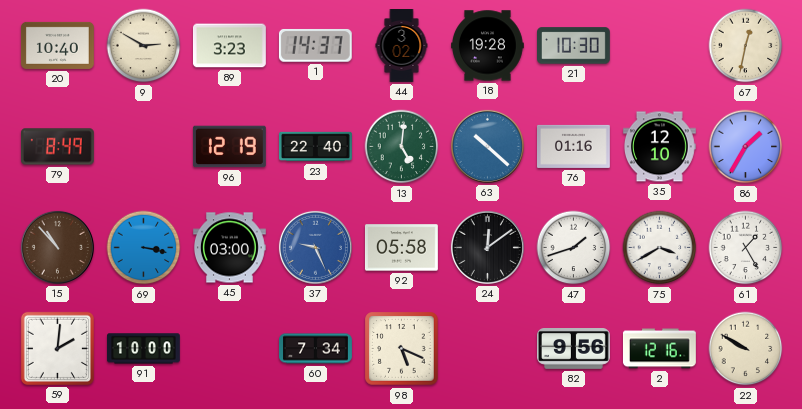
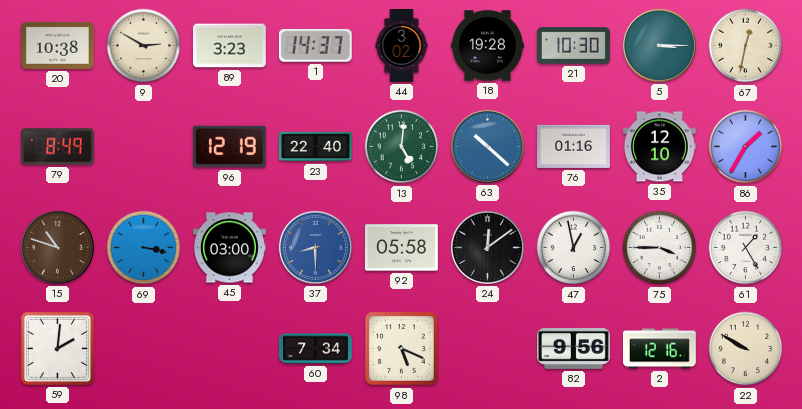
20: 10:40 -> 10:38 (58, 45)
5: none -> 3:15 (659, 45)
15: 10:53 -> 10:48 (57, 247)
37: 9:26 -> 8:30 (315, 247)
47: 1:42 -> 12:58 (574, 248)
75: 3:40 -> 3:45 (660, 248)
91: 10:00 -> none (144, 349)
